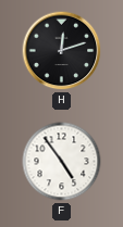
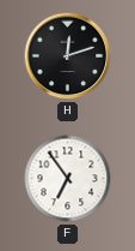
F: 4:54 -> 6:54 (68, 179)
